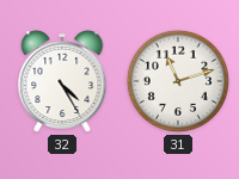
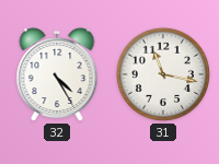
31: 11:12 -> 11:17 (163, 74)
